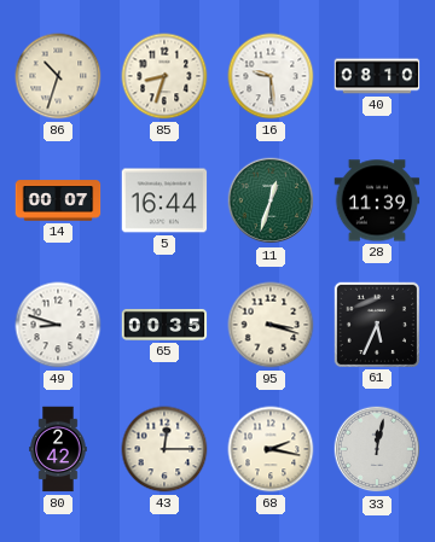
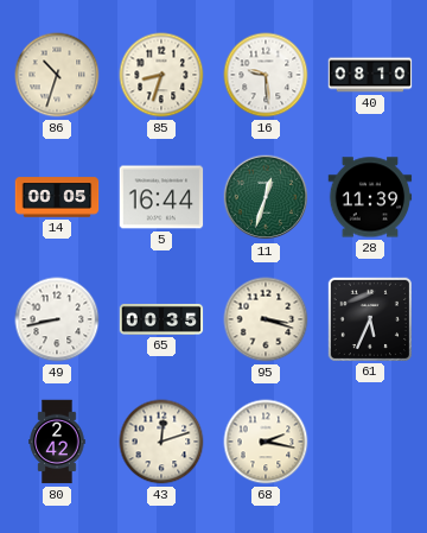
14: 00:07 -> 00:05 (57, 197)
49: 8:48 -> 8:43 (57, 319)
43: 12:15 -> 12:12 (161, 442)
33: 12:02 -> none (377, 449)
